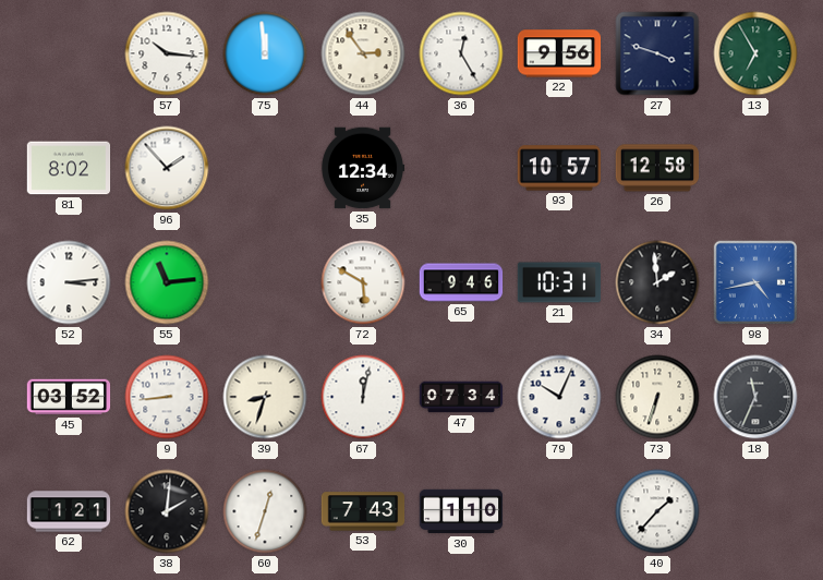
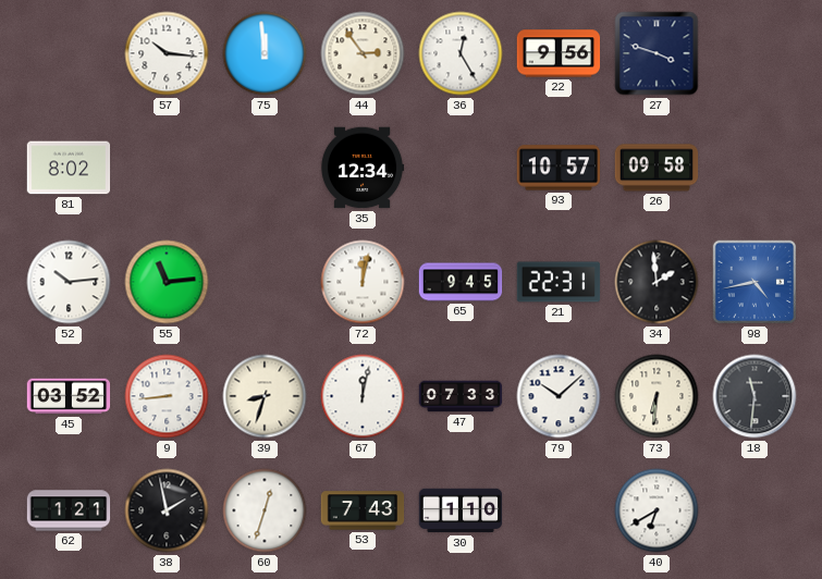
13: 6:55 -> none (755, 53)
96: 1:53 -> none (167, 168)
26: 12:58 -> 09:58 (657, 168)
52: 3:14 -> 10:14 (69, 282)
72: 5:50 -> 12:02 (363, 282)
65: 9:46 -> 9:45 (461, 282)
21: 10:31 -> 22:31 (559, 282)
47: 07:34 -> 07:33 (461, 396)
79: 10:04 -> 10:08 (559, 396)
73: 6:33 -> 6:31 (657, 396)
18: 11:34 -> 11:31 (754, 396)
38: 2:01 -> 1:58 (167, 510)
40: 1:37 -> 6:40 (657, 510)
